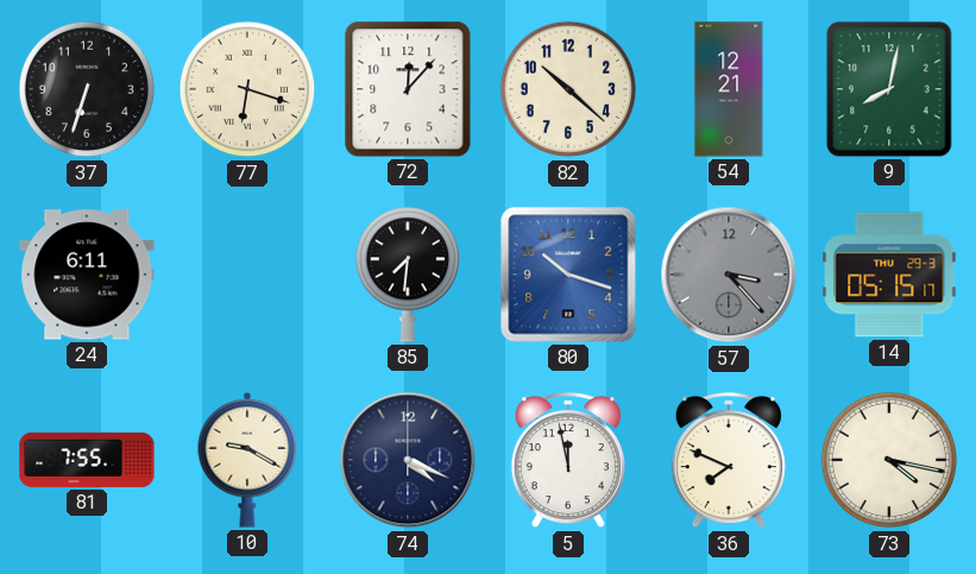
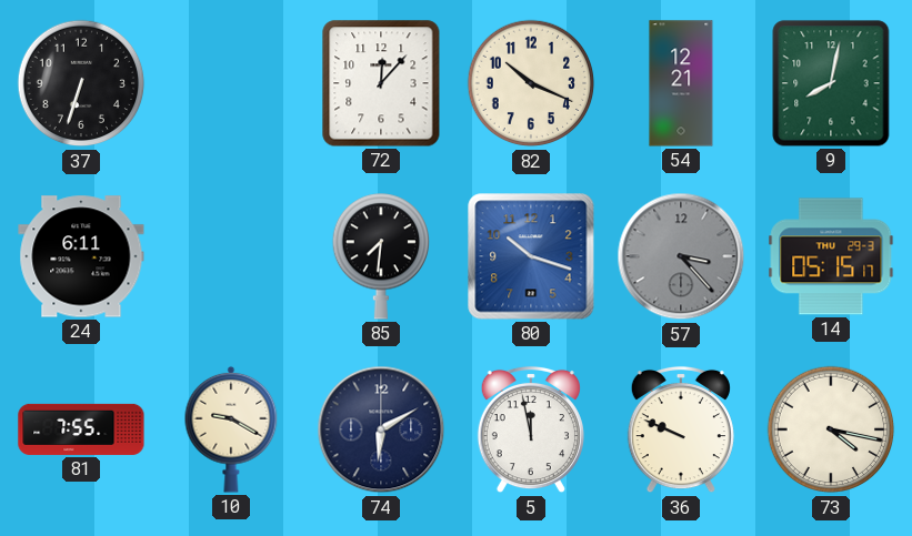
77: 6:18 -> none (247, 89)
82: 10:22 -> 10:19 (531, 83)
74: 4:19 -> 6:10 (381, 429)
36: 7:49 -> 9:49 (681, 429)
